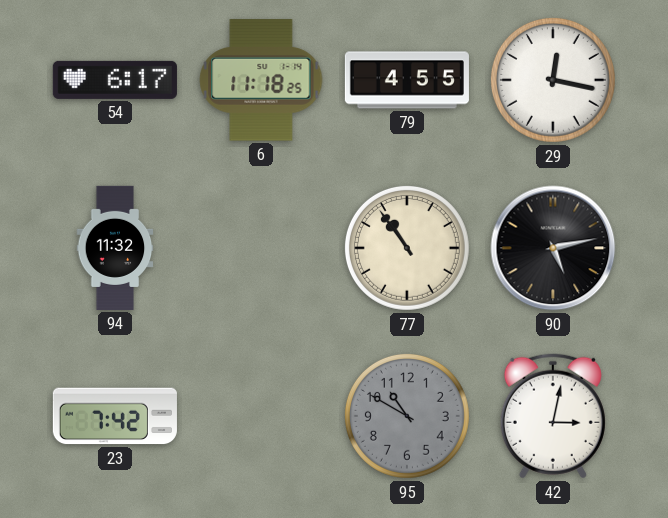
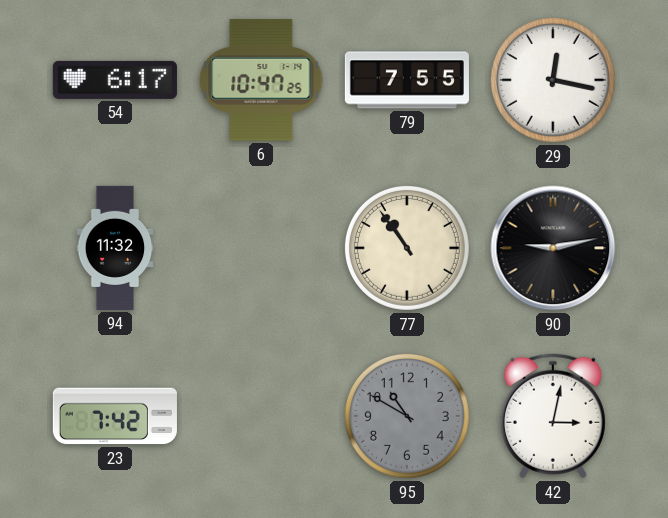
6: 11:18 -> 10:47 (261, 80)
79: 4:55 -> 7:55 (407, 80)
90: 5:13 -> 9:13 (553, 248)
